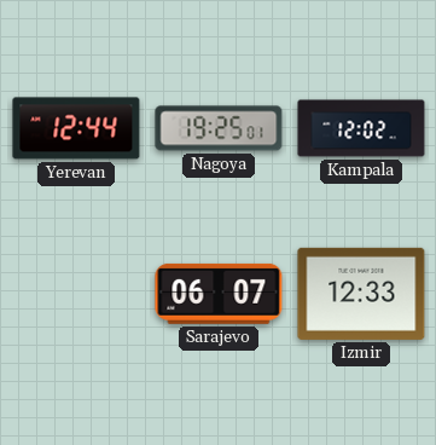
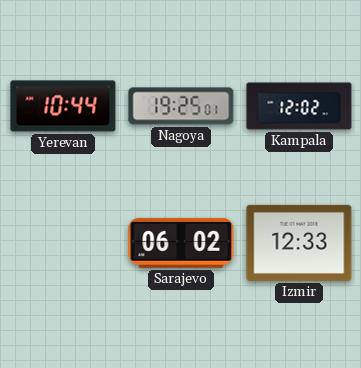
Yerevan: 12:44 -> 10:44 (63, 106)
Sarajevo: 06:07 -> 06:02 (181, 243)
